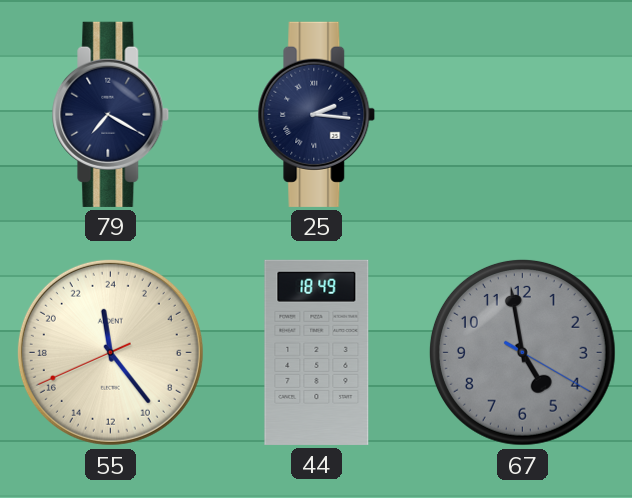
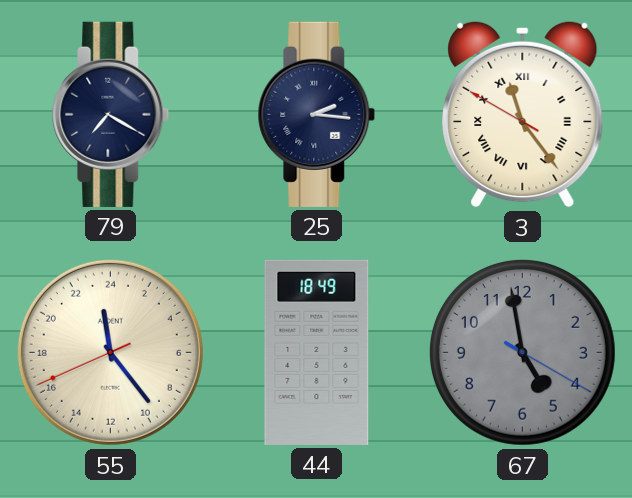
3: none -> 11:23 (523, 114)
